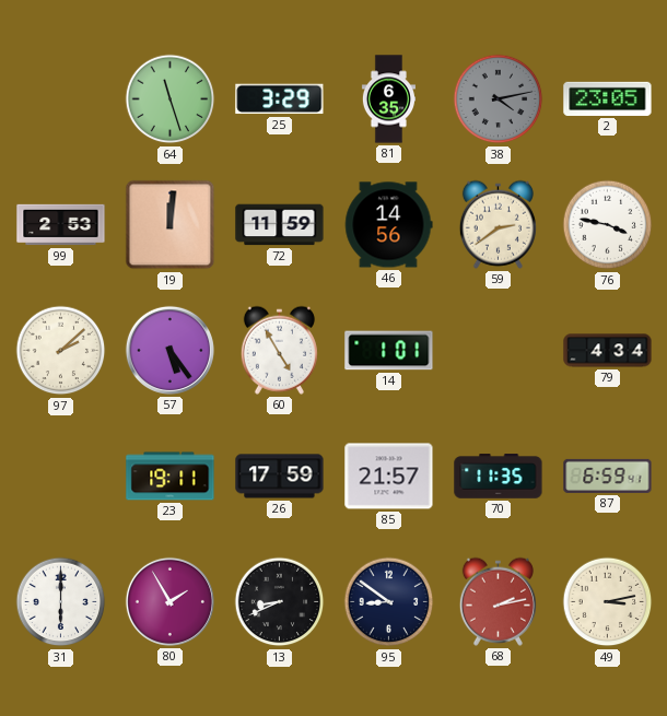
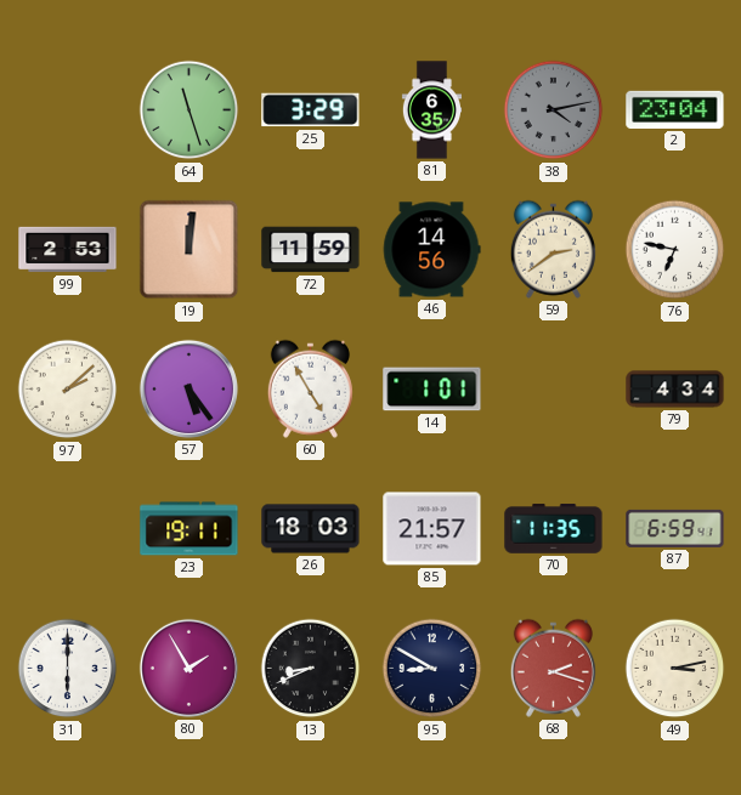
2: 23:05 -> 23:04 (675, 109)
76: 3:47 -> 6:47 (675, 250)
26: 17:59 -> 18:03 (311, 529)
95: 8:51 -> 8:50 (432, 669)
68: 2:13 -> 2:18 (553, 668)
